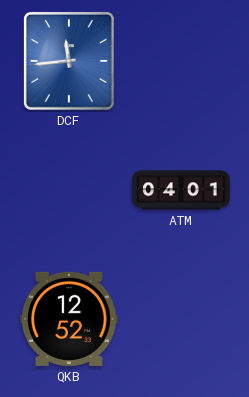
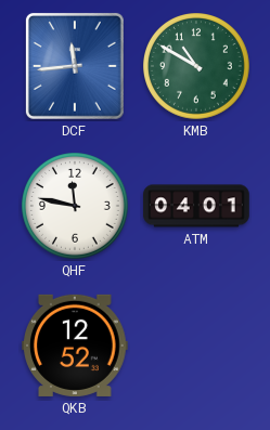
KMB: none -> 10:50 (197, 67)
QHF: none -> 11:47 (76, 207)
